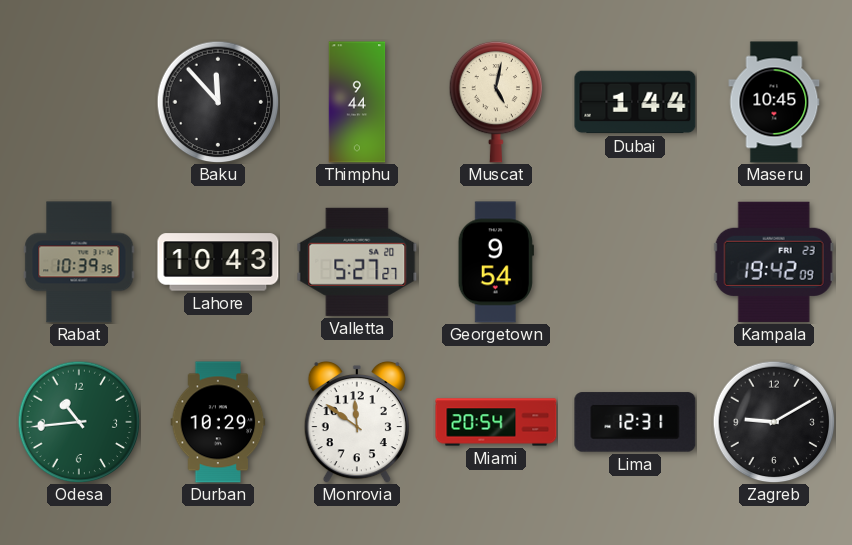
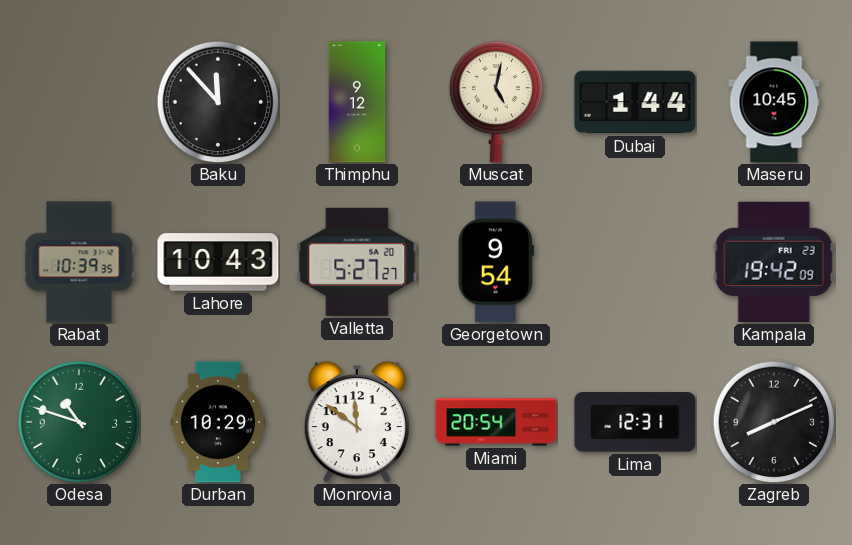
Thimphu: 9:44 -> 9:12 (357, 102)
Odesa: 10:44 -> 10:48 (79, 422)
Zagreb: 9:10 -> 8:11 (774, 422)
